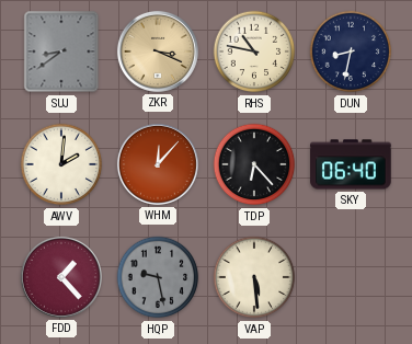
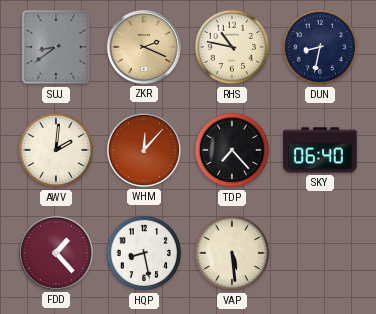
ZKR: 3:19 -> 2:19 (144, 47)
TDP: 6:23 -> 7:23 (232, 150)
HQP: 9:28 -> 8:28 (144, 253)
HQP dial: grey -> white (144, 253)
